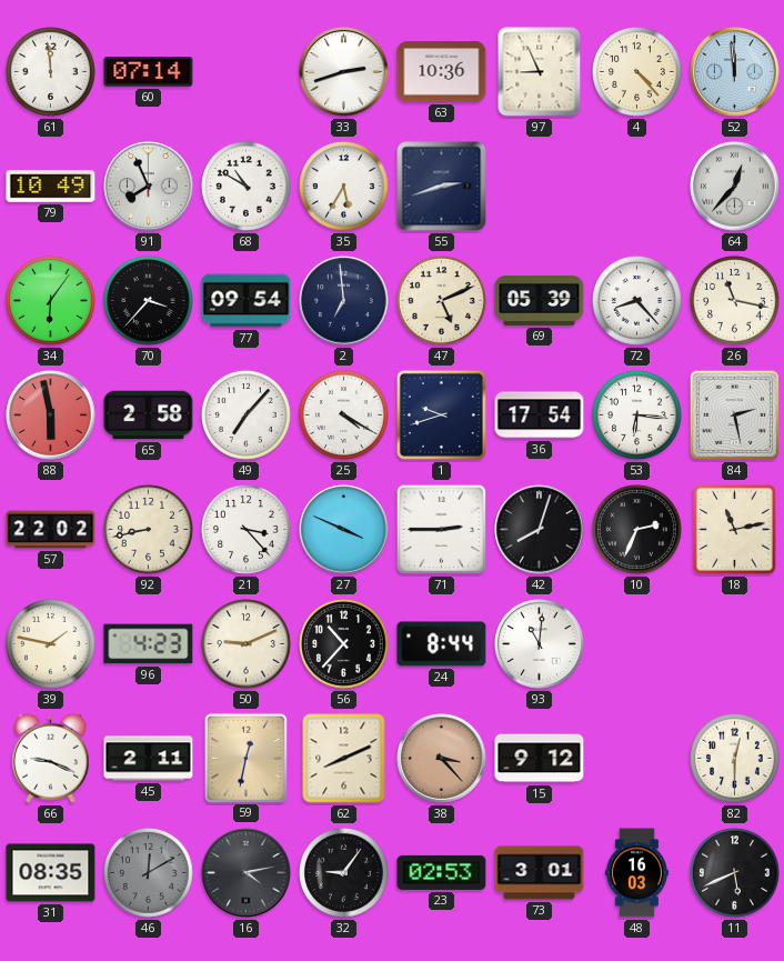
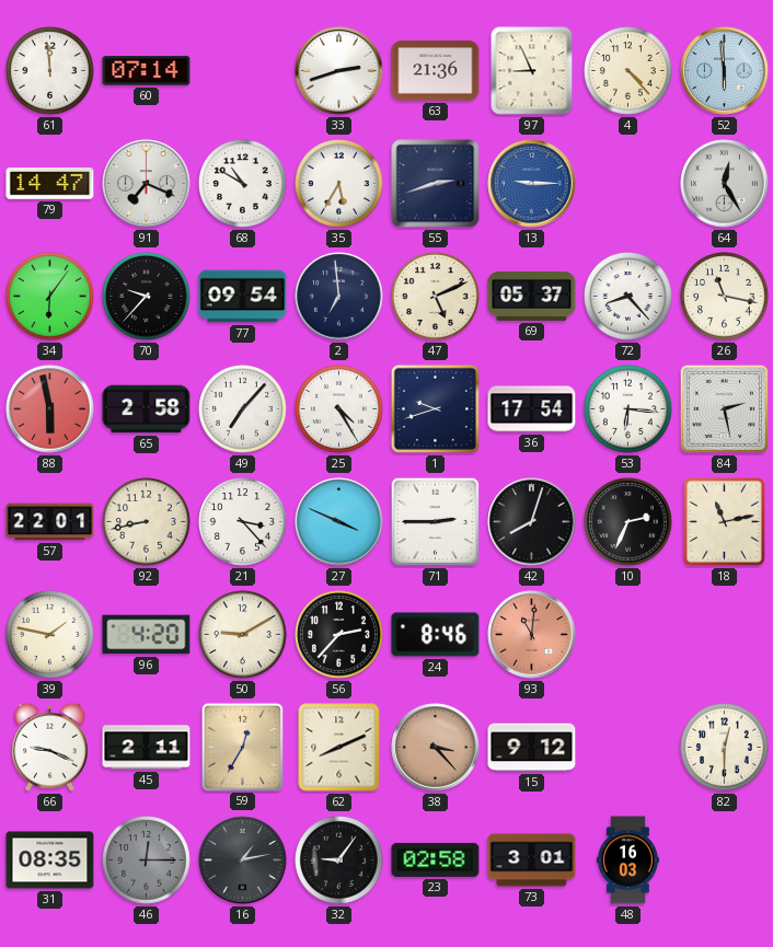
63: 10:36 -> 21:36 (436, 71)
52: 11:59 -> 5:59 (725, 71)
79: 10:49 -> 14:47 (50, 184)
91: 7:56 -> 7:19 (147, 184)
13: none -> 9:15 (532, 184)
64: 12:37 -> 12:25 (725, 184)
70: 3:37 -> 9:37 (147, 297)
69: 05:39 -> 05:37 (532, 297)
25: 4:20 -> 4:25 (339, 409)
57: 22:02 -> 22:01 (50, 522)
96: 4:23 -> 4:20 (147, 635)
50: 9:11 -> 9:10 (243, 635)
56: 10:37 -> 2:37 (339, 635)
24: 8:44 -> 8:46 (436, 635)
93 dial: white -> salmon (532, 635)
59: 12:32 -> 12:35 (242, 747)
46: 12:10 -> 12:15 (147, 861)
16: 4:13 -> 1:13 (243, 861)
23: 02:53 -> 02:58 (436, 859)
11: 5:41 -> none (735, 873)
